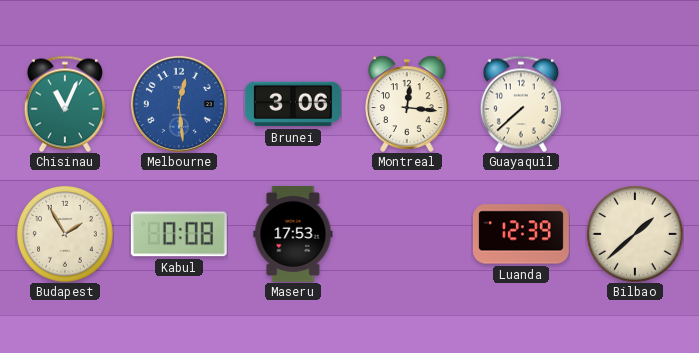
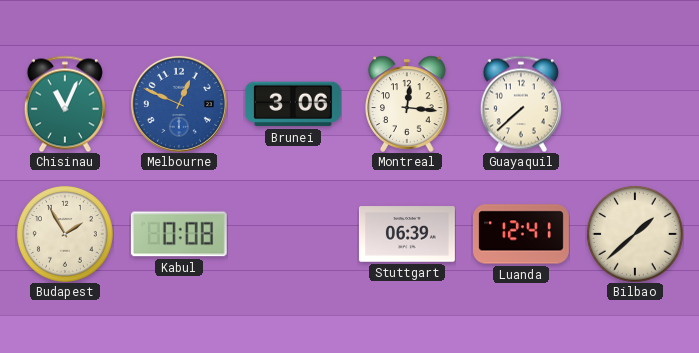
Melbourne: 12:29 -> 12:49 (179, 104)
Maseru: 17:53 -> none (293, 234)
Stuttgart: none -> 06:39 (407, 234)
Luanda: 12:39 -> 12:41 (521, 234)
